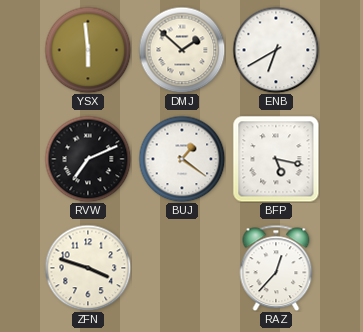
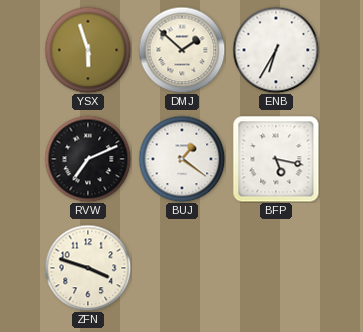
YSX: 5:59 -> 5:57 (88, 50)
ENB: 6:40 -> 6:35 (276, 50)
RAZ: 12:37 -> none (276, 268)
